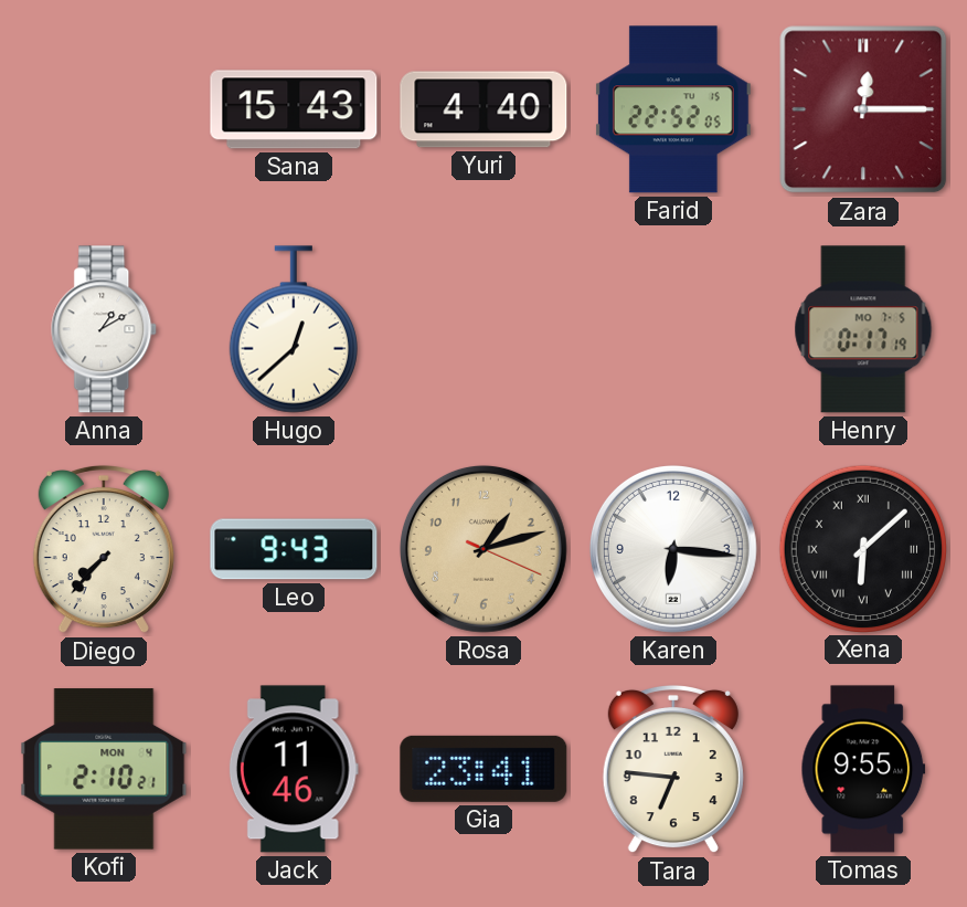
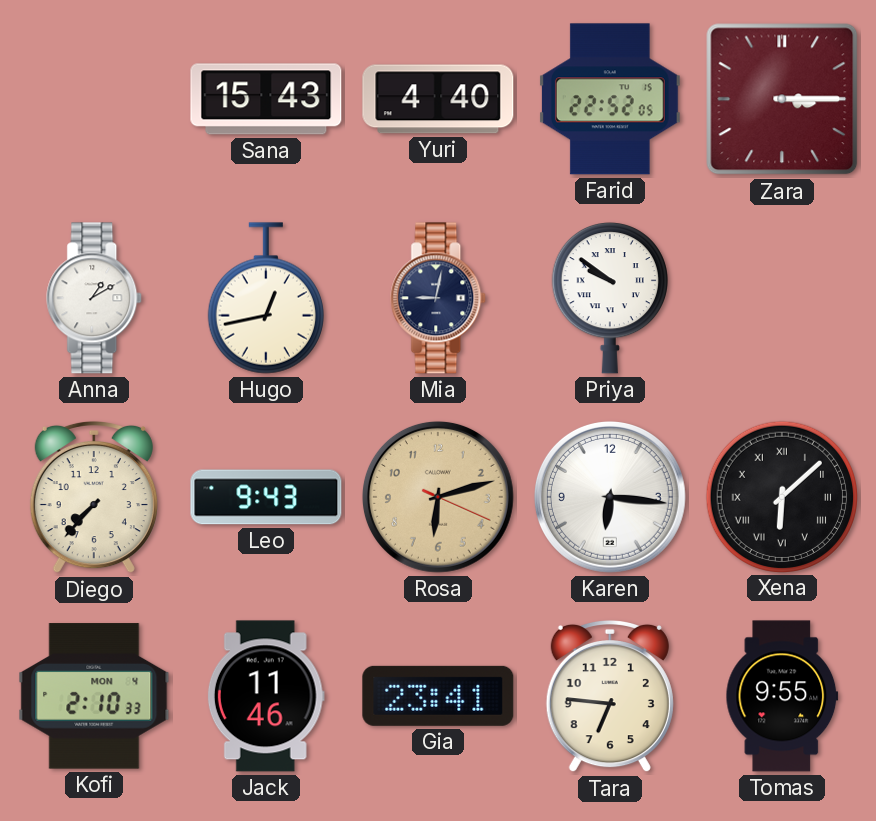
Zara: 12:15 -> 3:15 (782, 99)
Hugo: 12:38 -> 12:43 (266, 298)
Mia: none -> 9:02 (439, 298)
Priya: none -> 9:51 (610, 299)
Henry: 0:17 -> none (863, 329)
Rosa: 1:12 -> 6:12 (438, 497)
Kofi: 2:10:21 -> 2:10:33 (94, 696)
